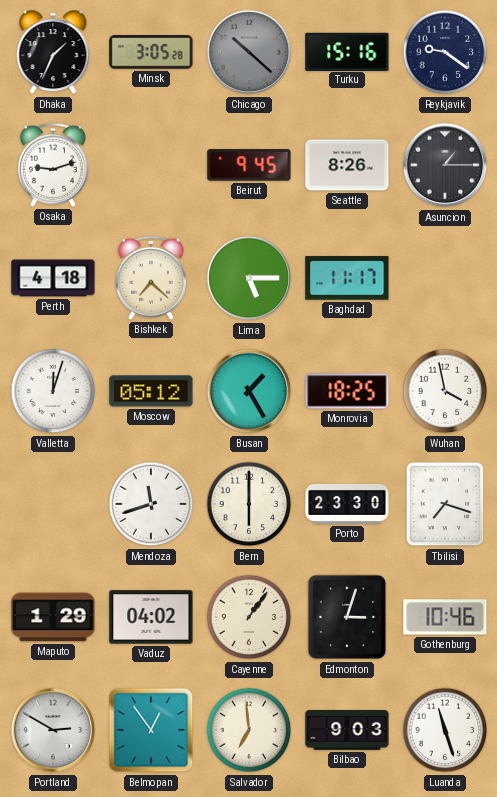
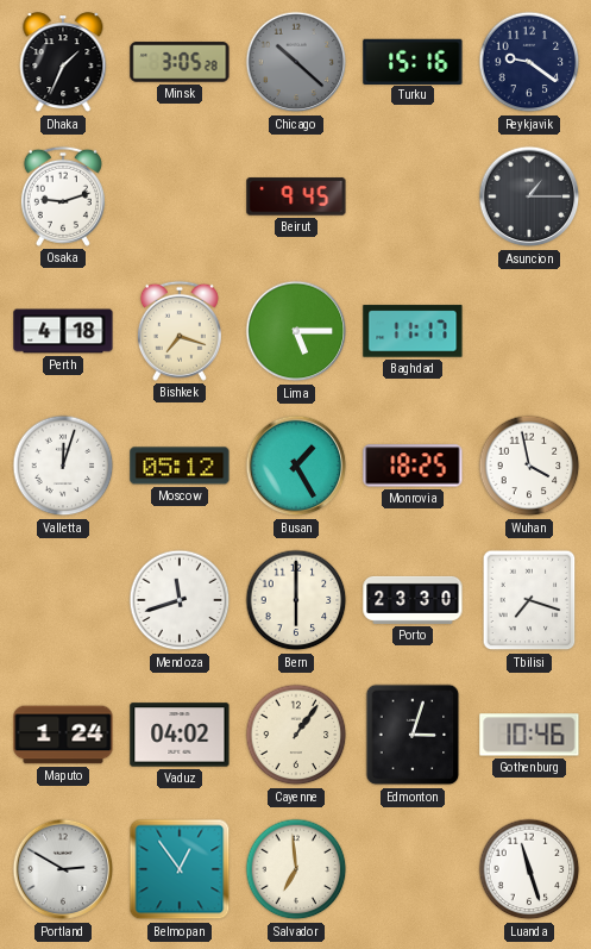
Seattle: 8:26 -> none (347, 165)
Bishkek: 7:22 -> 7:18 (180, 331)
Maputo: 1:29 -> 1:24 (63, 735)
Bilbao: 9:03 -> none (347, 730)
